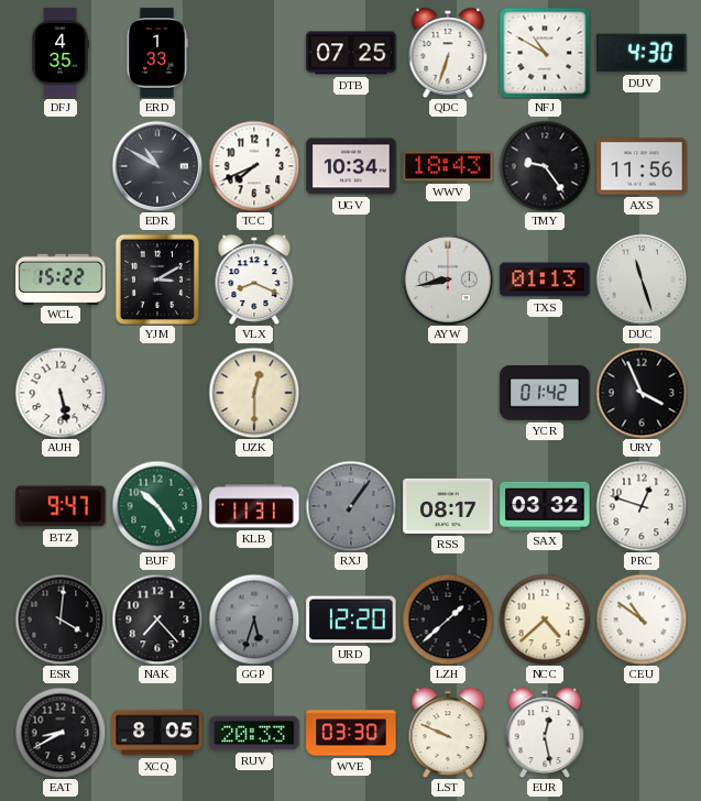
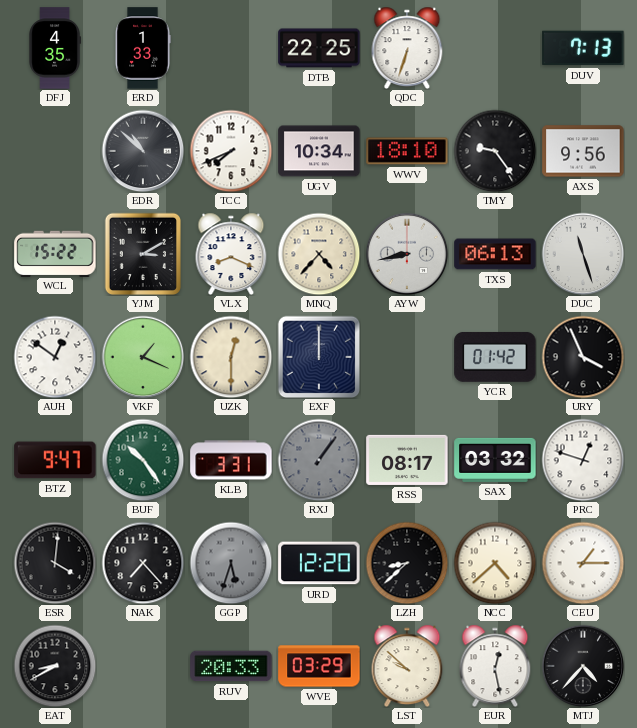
DTB: 07:25 -> 22:25 (319, 48)
NFJ: 10:50 -> none (545, 53)
DUV: 4:30 -> 7:13 (583, 48)
EDR: 10:50 -> 10:52 (143, 151)
WWV: 18:43 -> 18:10 (407, 151)
AXS: 11:56 -> 9:56 (583, 151)
MNQ: none -> 4:37 (319, 254)
TXS: 01:13 -> 06:13 (495, 254)
AUH: 5:28 -> 12:51 (55, 357)
VKF: none -> 1:19 (143, 357)
EXF: none -> 12:00 (319, 357)
KLB: 11:31 -> 3:31 (231, 460)
LZH: 1:38 -> 8:38 (407, 563)
CEU: 10:51 -> 1:15 (583, 563)
XCQ: 8:05 -> none (157, 733)
WVE: 03:30 -> 03:29 (319, 666)
LST: 9:49 -> 9:52 (407, 666)
MTJ: none -> 4:37 (583, 666)
